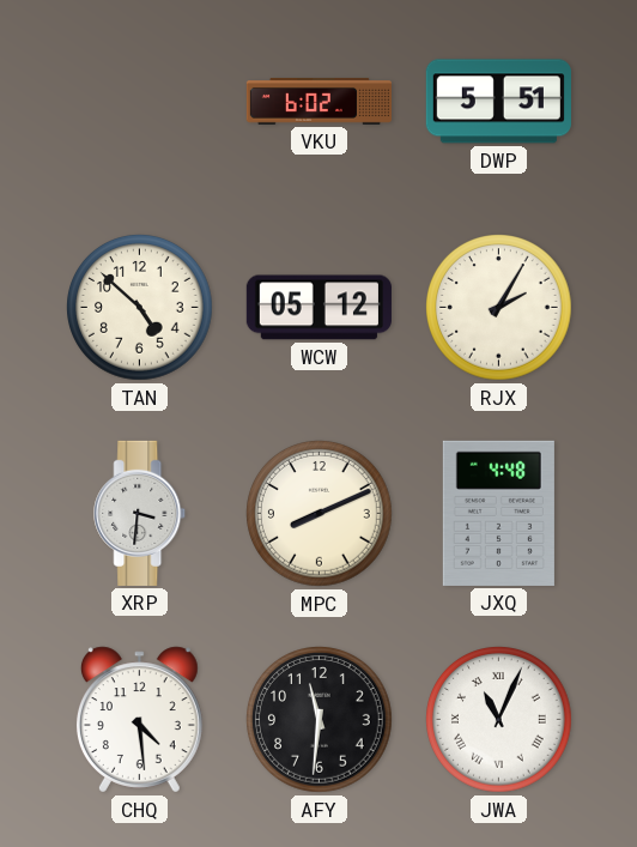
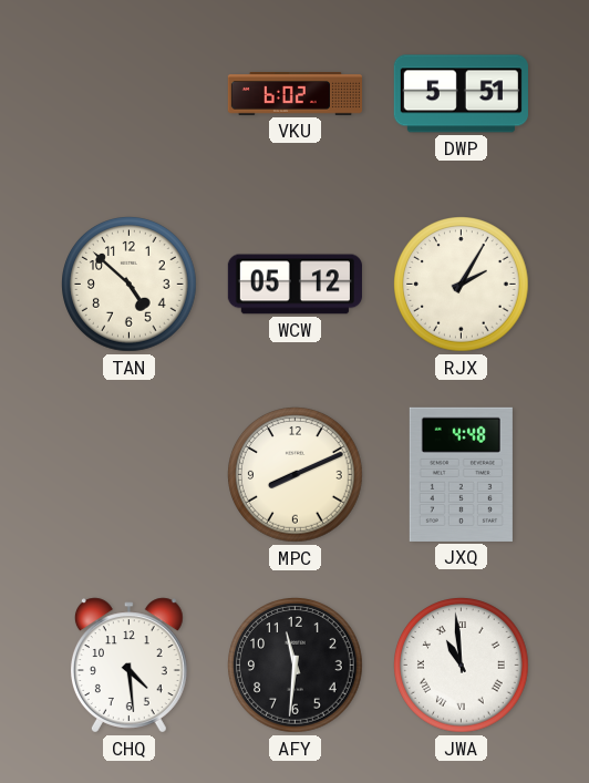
XRP: 3:31 -> none (140, 513)
JWA: 11:04 -> 10:59 (462, 666)
